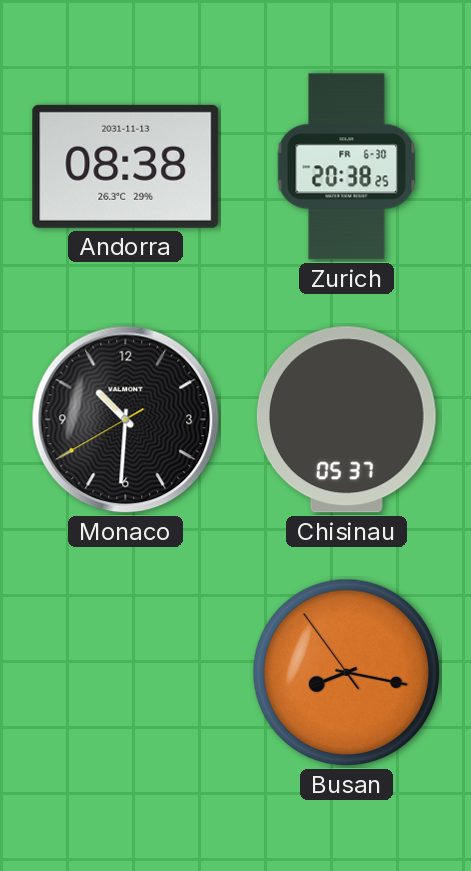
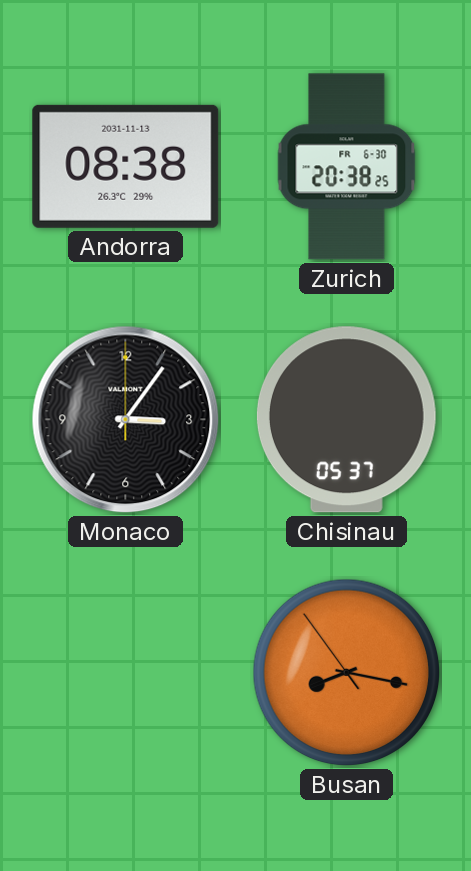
Monaco: 10:30 -> 3:06 (126, 420)
